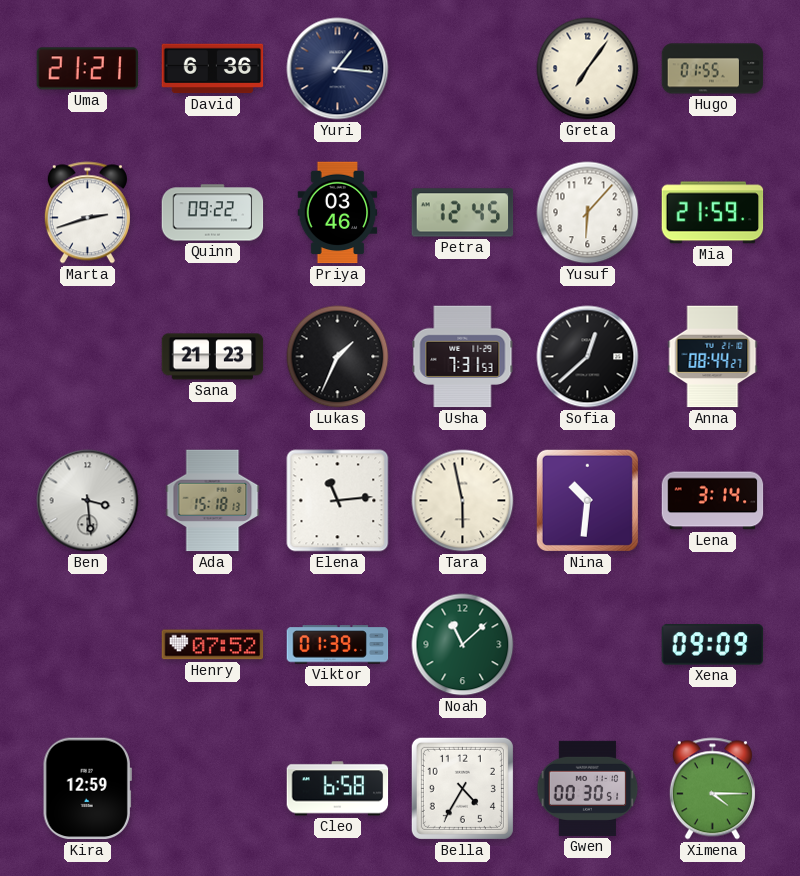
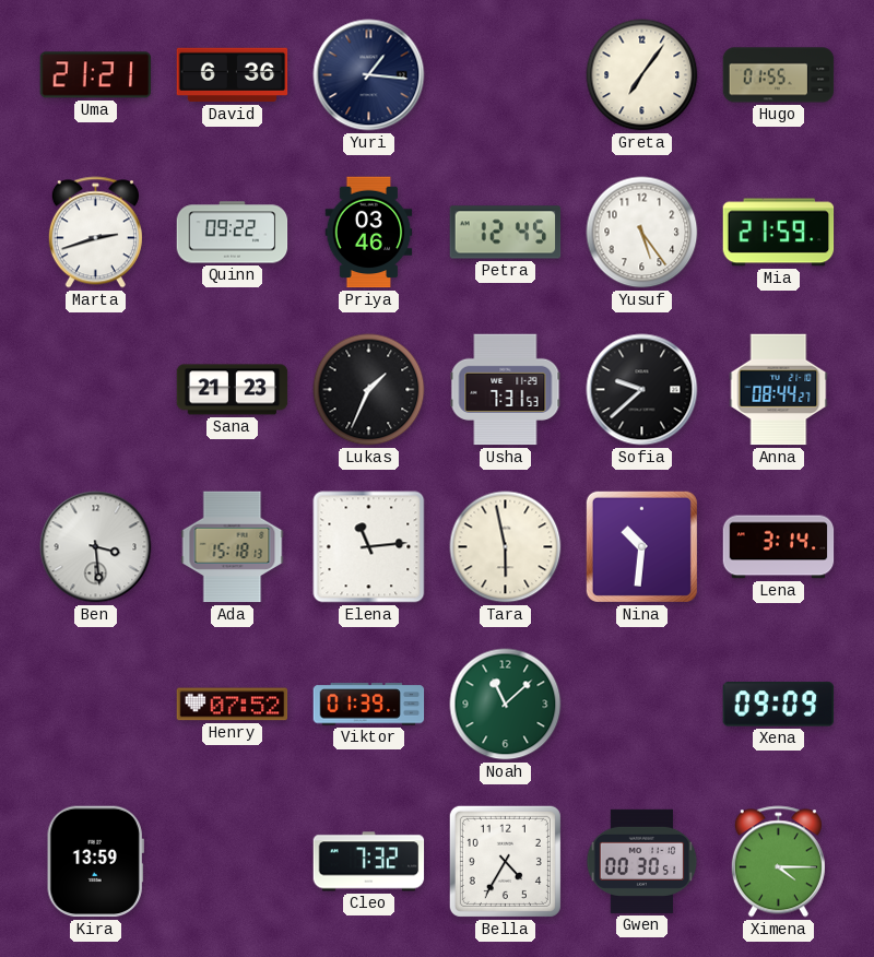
Yusuf: 6:07 -> 5:24 (642, 233)
Sofia: 12:38 -> 9:38 (642, 390)
Kira: 12:59 -> 13:59 (95, 862)
Cleo: 6:58 -> 7:32 (369, 862)
